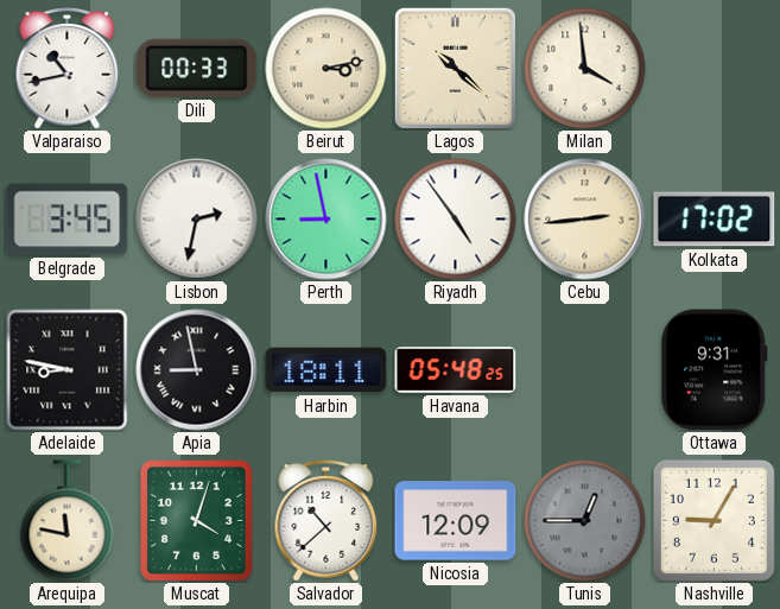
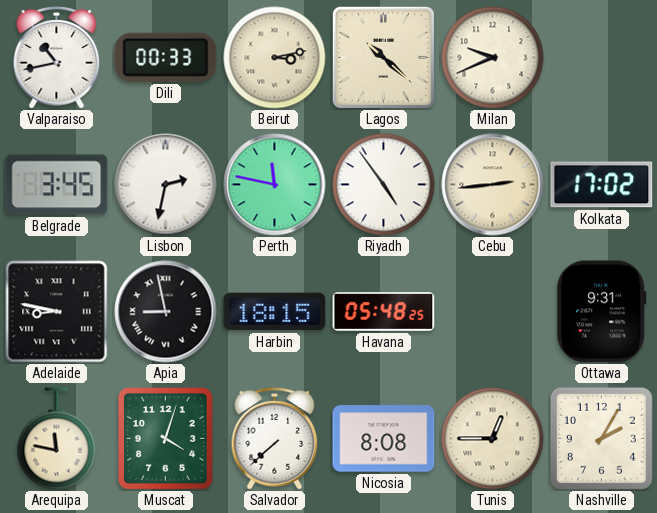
Milan: 3:59 -> 9:41 (493, 58)
Perth: 8:58 -> 11:47 (275, 185)
Harbin: 18:11 -> 18:15 (275, 312)
Salvador: 10:38 -> 7:38 (275, 439)
Nicosia: 12:09 -> 8:08 (384, 439)
Tunis dial: grey -> cream (493, 439)
Nashville: 9:05 -> 2:05 (601, 438)
